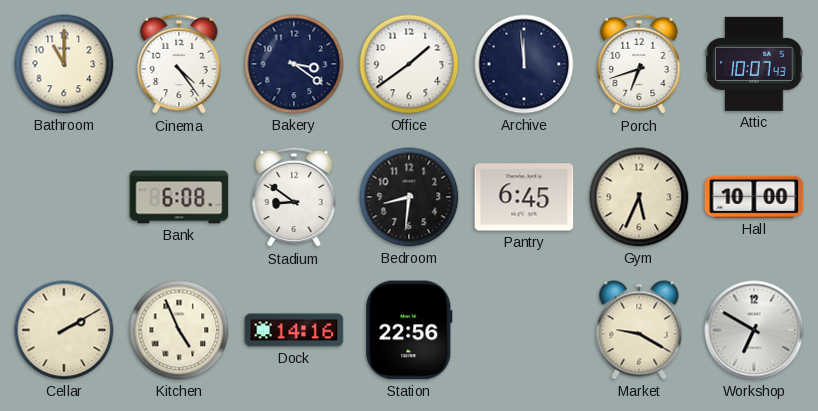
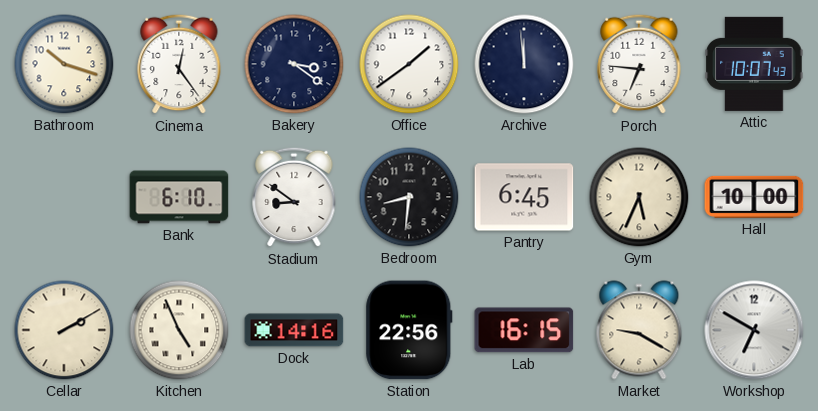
Bathroom: 11:00 -> 10:18 (64, 64)
Cinema: 4:24 -> 12:24 (179, 64)
Porch: 6:42 -> 6:46 (639, 64)
Bank: 6:08 -> 6:10 (179, 197)
Lab: none -> 16:15 (524, 330)
